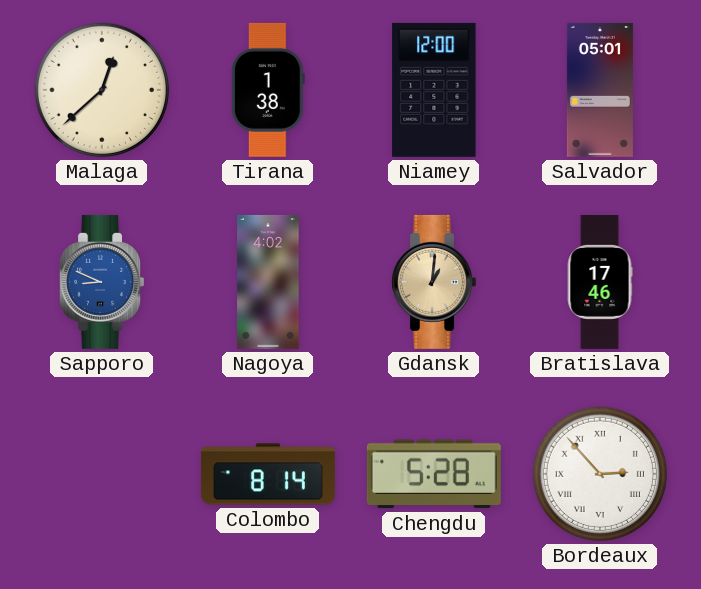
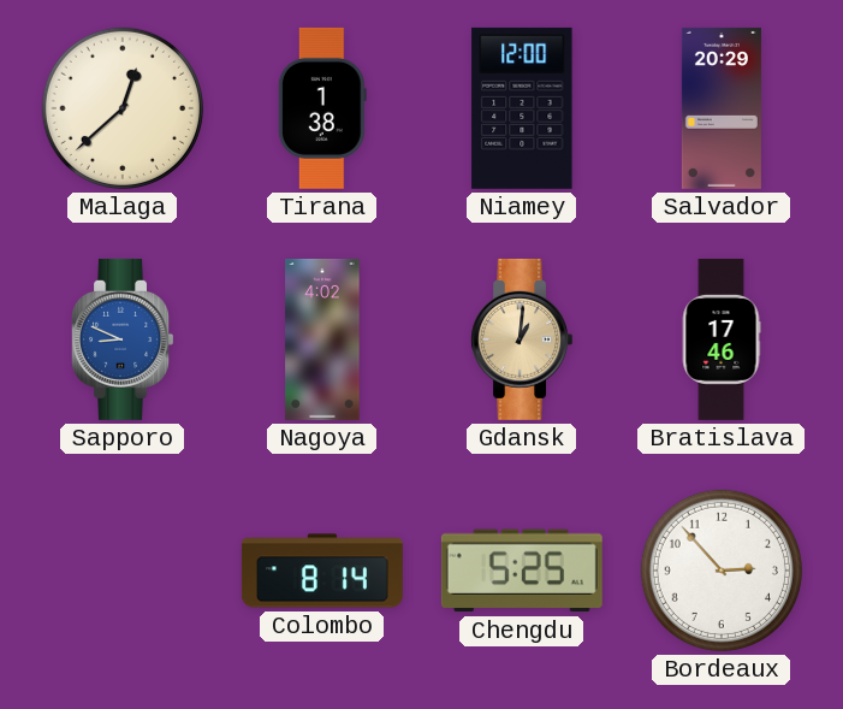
Salvador: 05:01 -> 20:29 (722, 108)
Chengdu: 5:28 -> 5:25 (522, 571)
Bordeaux numerals: Roman -> Arabic (722, 571)
